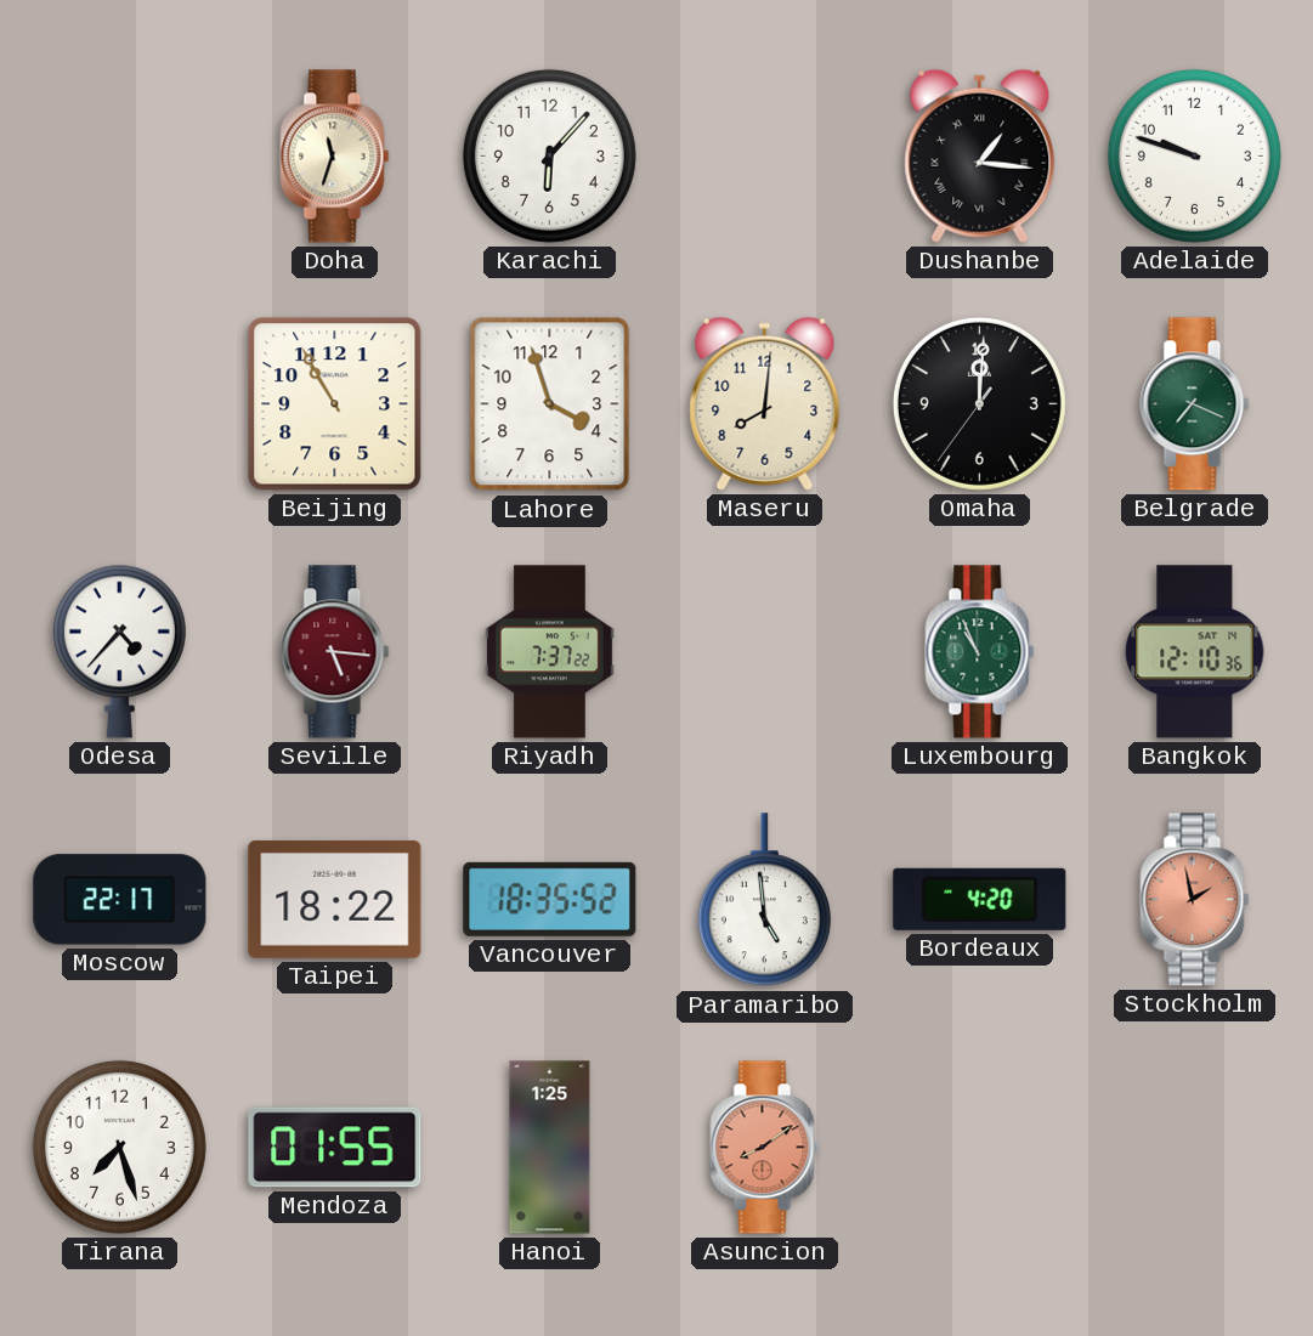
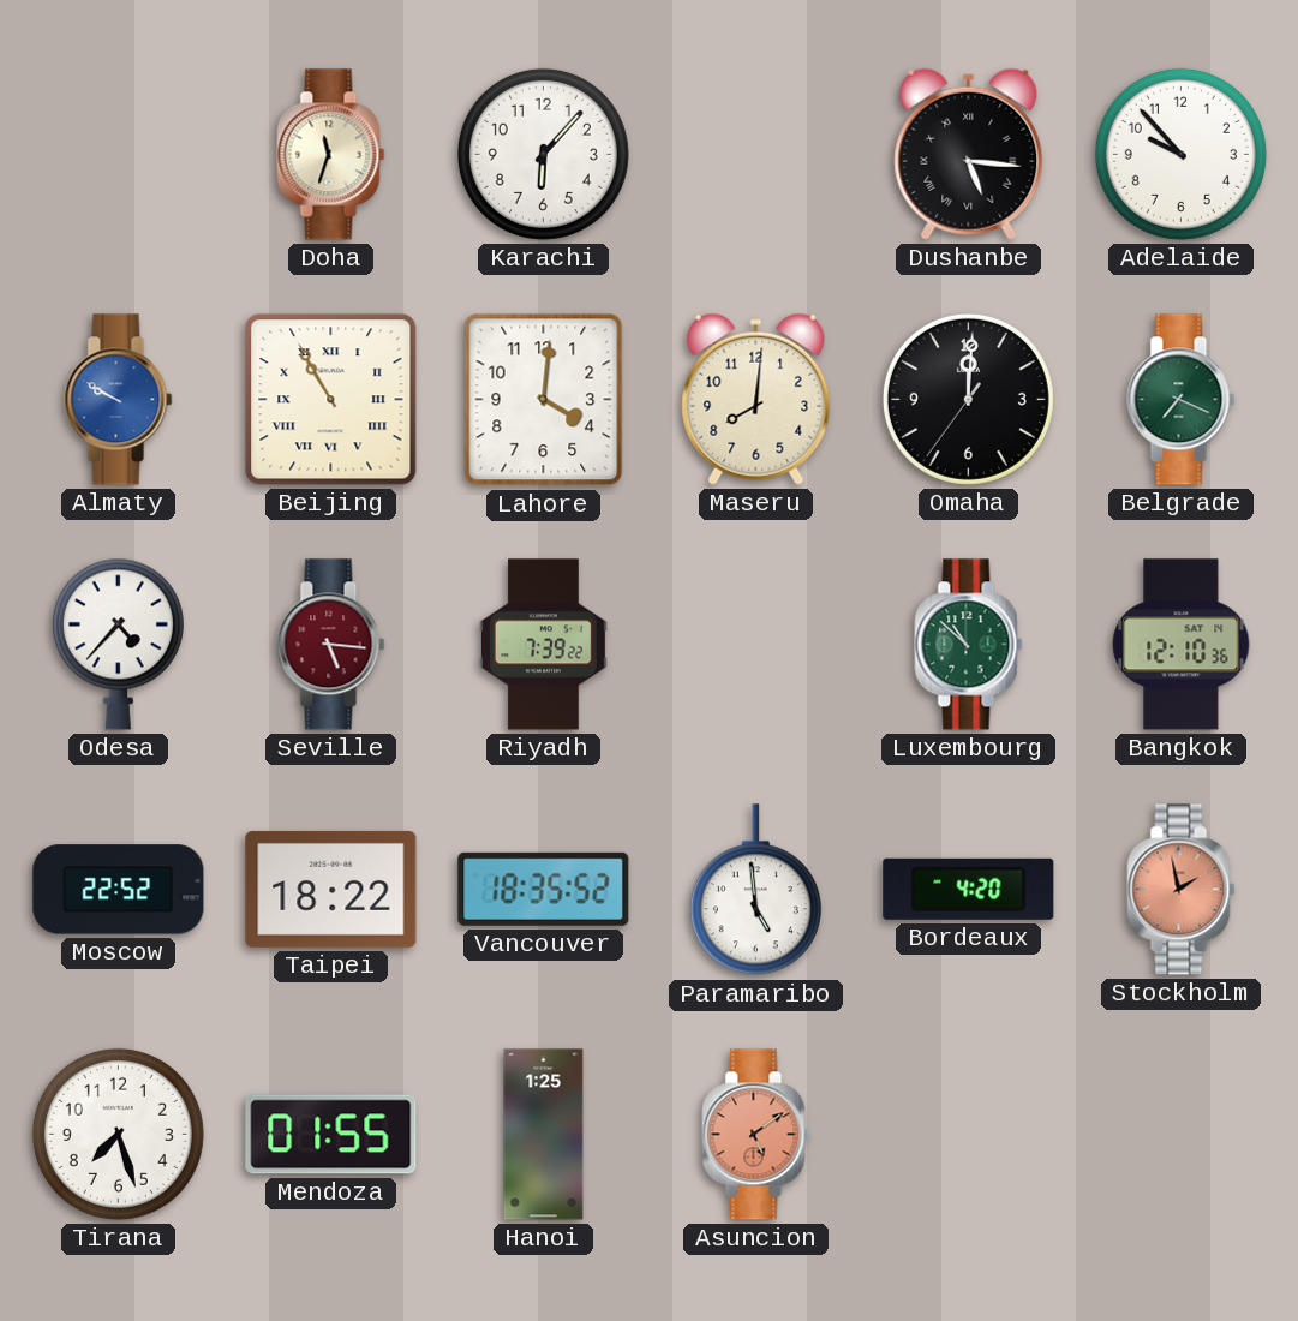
Dushanbe: 1:16 -> 5:16 (969, 154)
Adelaide: 9:48 -> 9:53 (1180, 154)
Almaty: none -> 9:50 (119, 400)
Beijing numerals: Arabic -> Roman (331, 400)
Lahore: 3:57 -> 4:01 (544, 400)
Riyadh: 7:37 -> 7:39 (543, 645)
Luxembourg: 10:56 -> 10:52 (969, 645)
Moscow: 22:17 -> 22:52 (119, 890)
Asuncion: 8:09 -> 5:09 (756, 1135)
